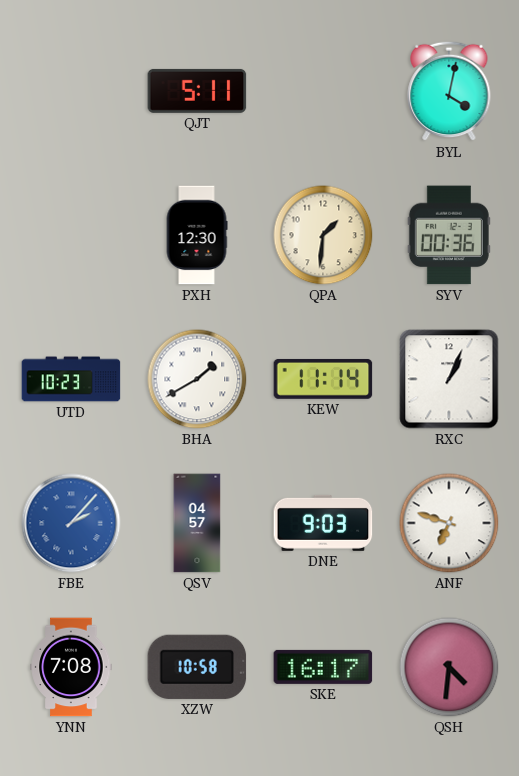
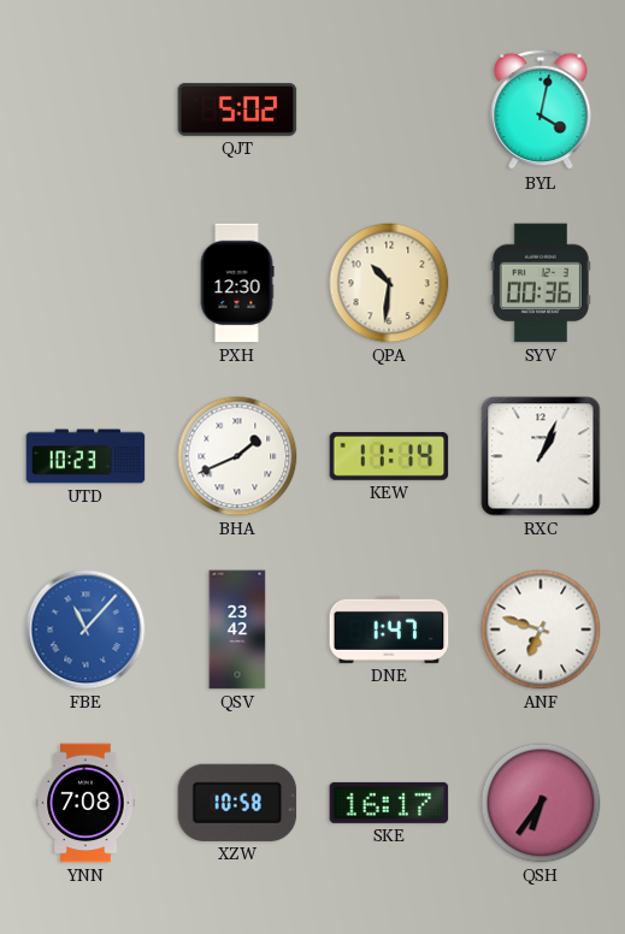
QJT: 5:11 -> 5:02 (237, 110)
QPA: 1:31 -> 10:31 (389, 283)
BHA: 1:40 -> 1:41 (237, 456)
FBE: 2:07 -> 11:07 (86, 629)
QSV: 04:57 -> 23:42 (237, 629)
DNE: 9:03 -> 1:47 (389, 629)
QSH: 4:31 -> 6:36 (541, 803)
